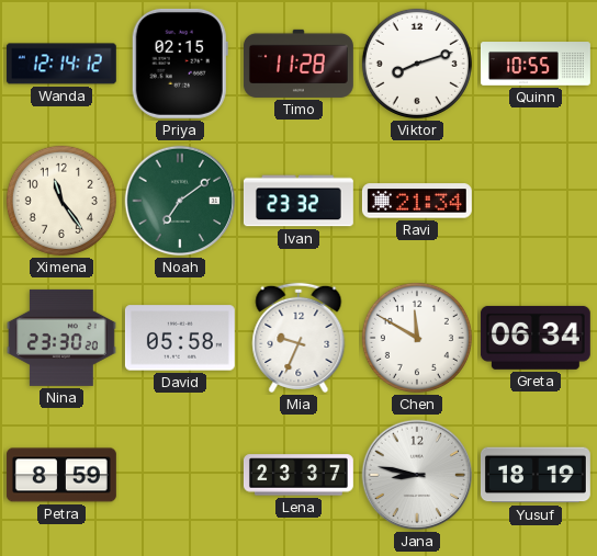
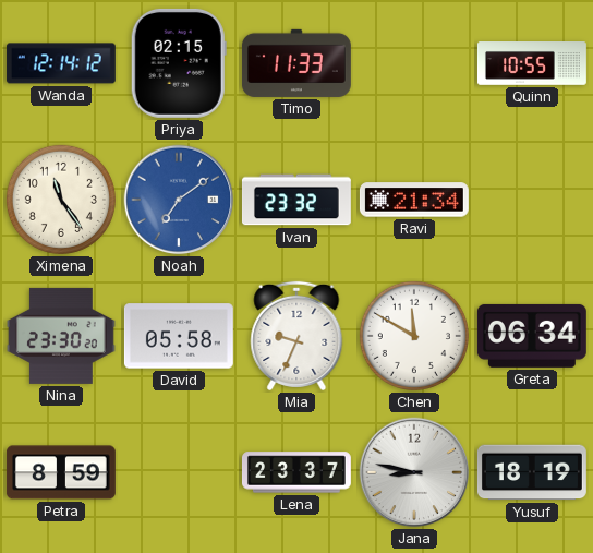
Timo: 11:28 -> 11:33 (296, 63)
Viktor: 8:12 -> none (417, 64)
Noah dial: green -> blue (179, 200)
